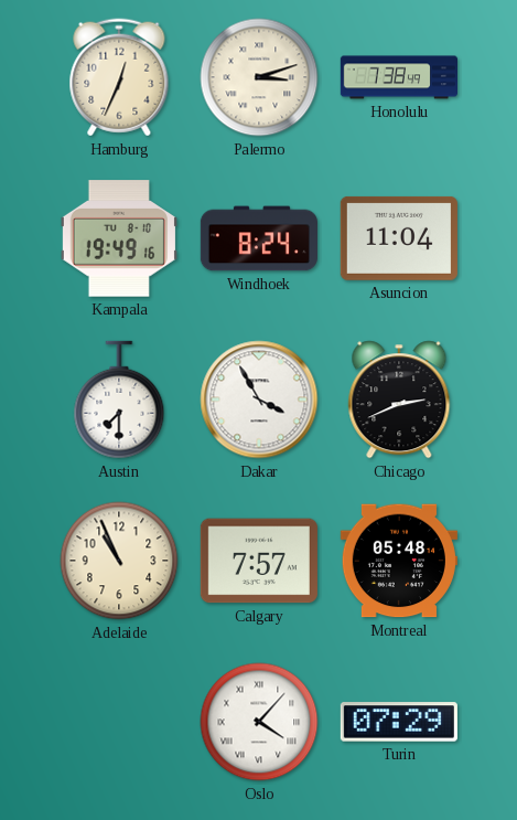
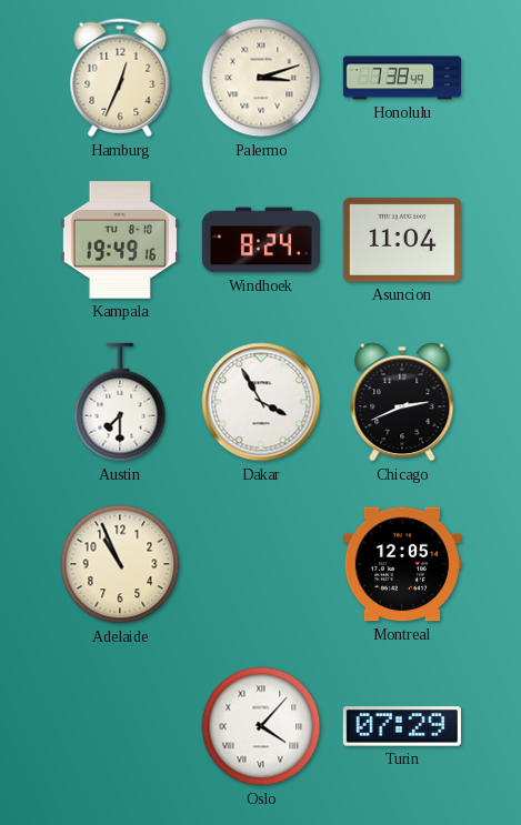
Calgary: 7:57 -> none (259, 561)
Montreal: 05:48 -> 12:05 (402, 564)
